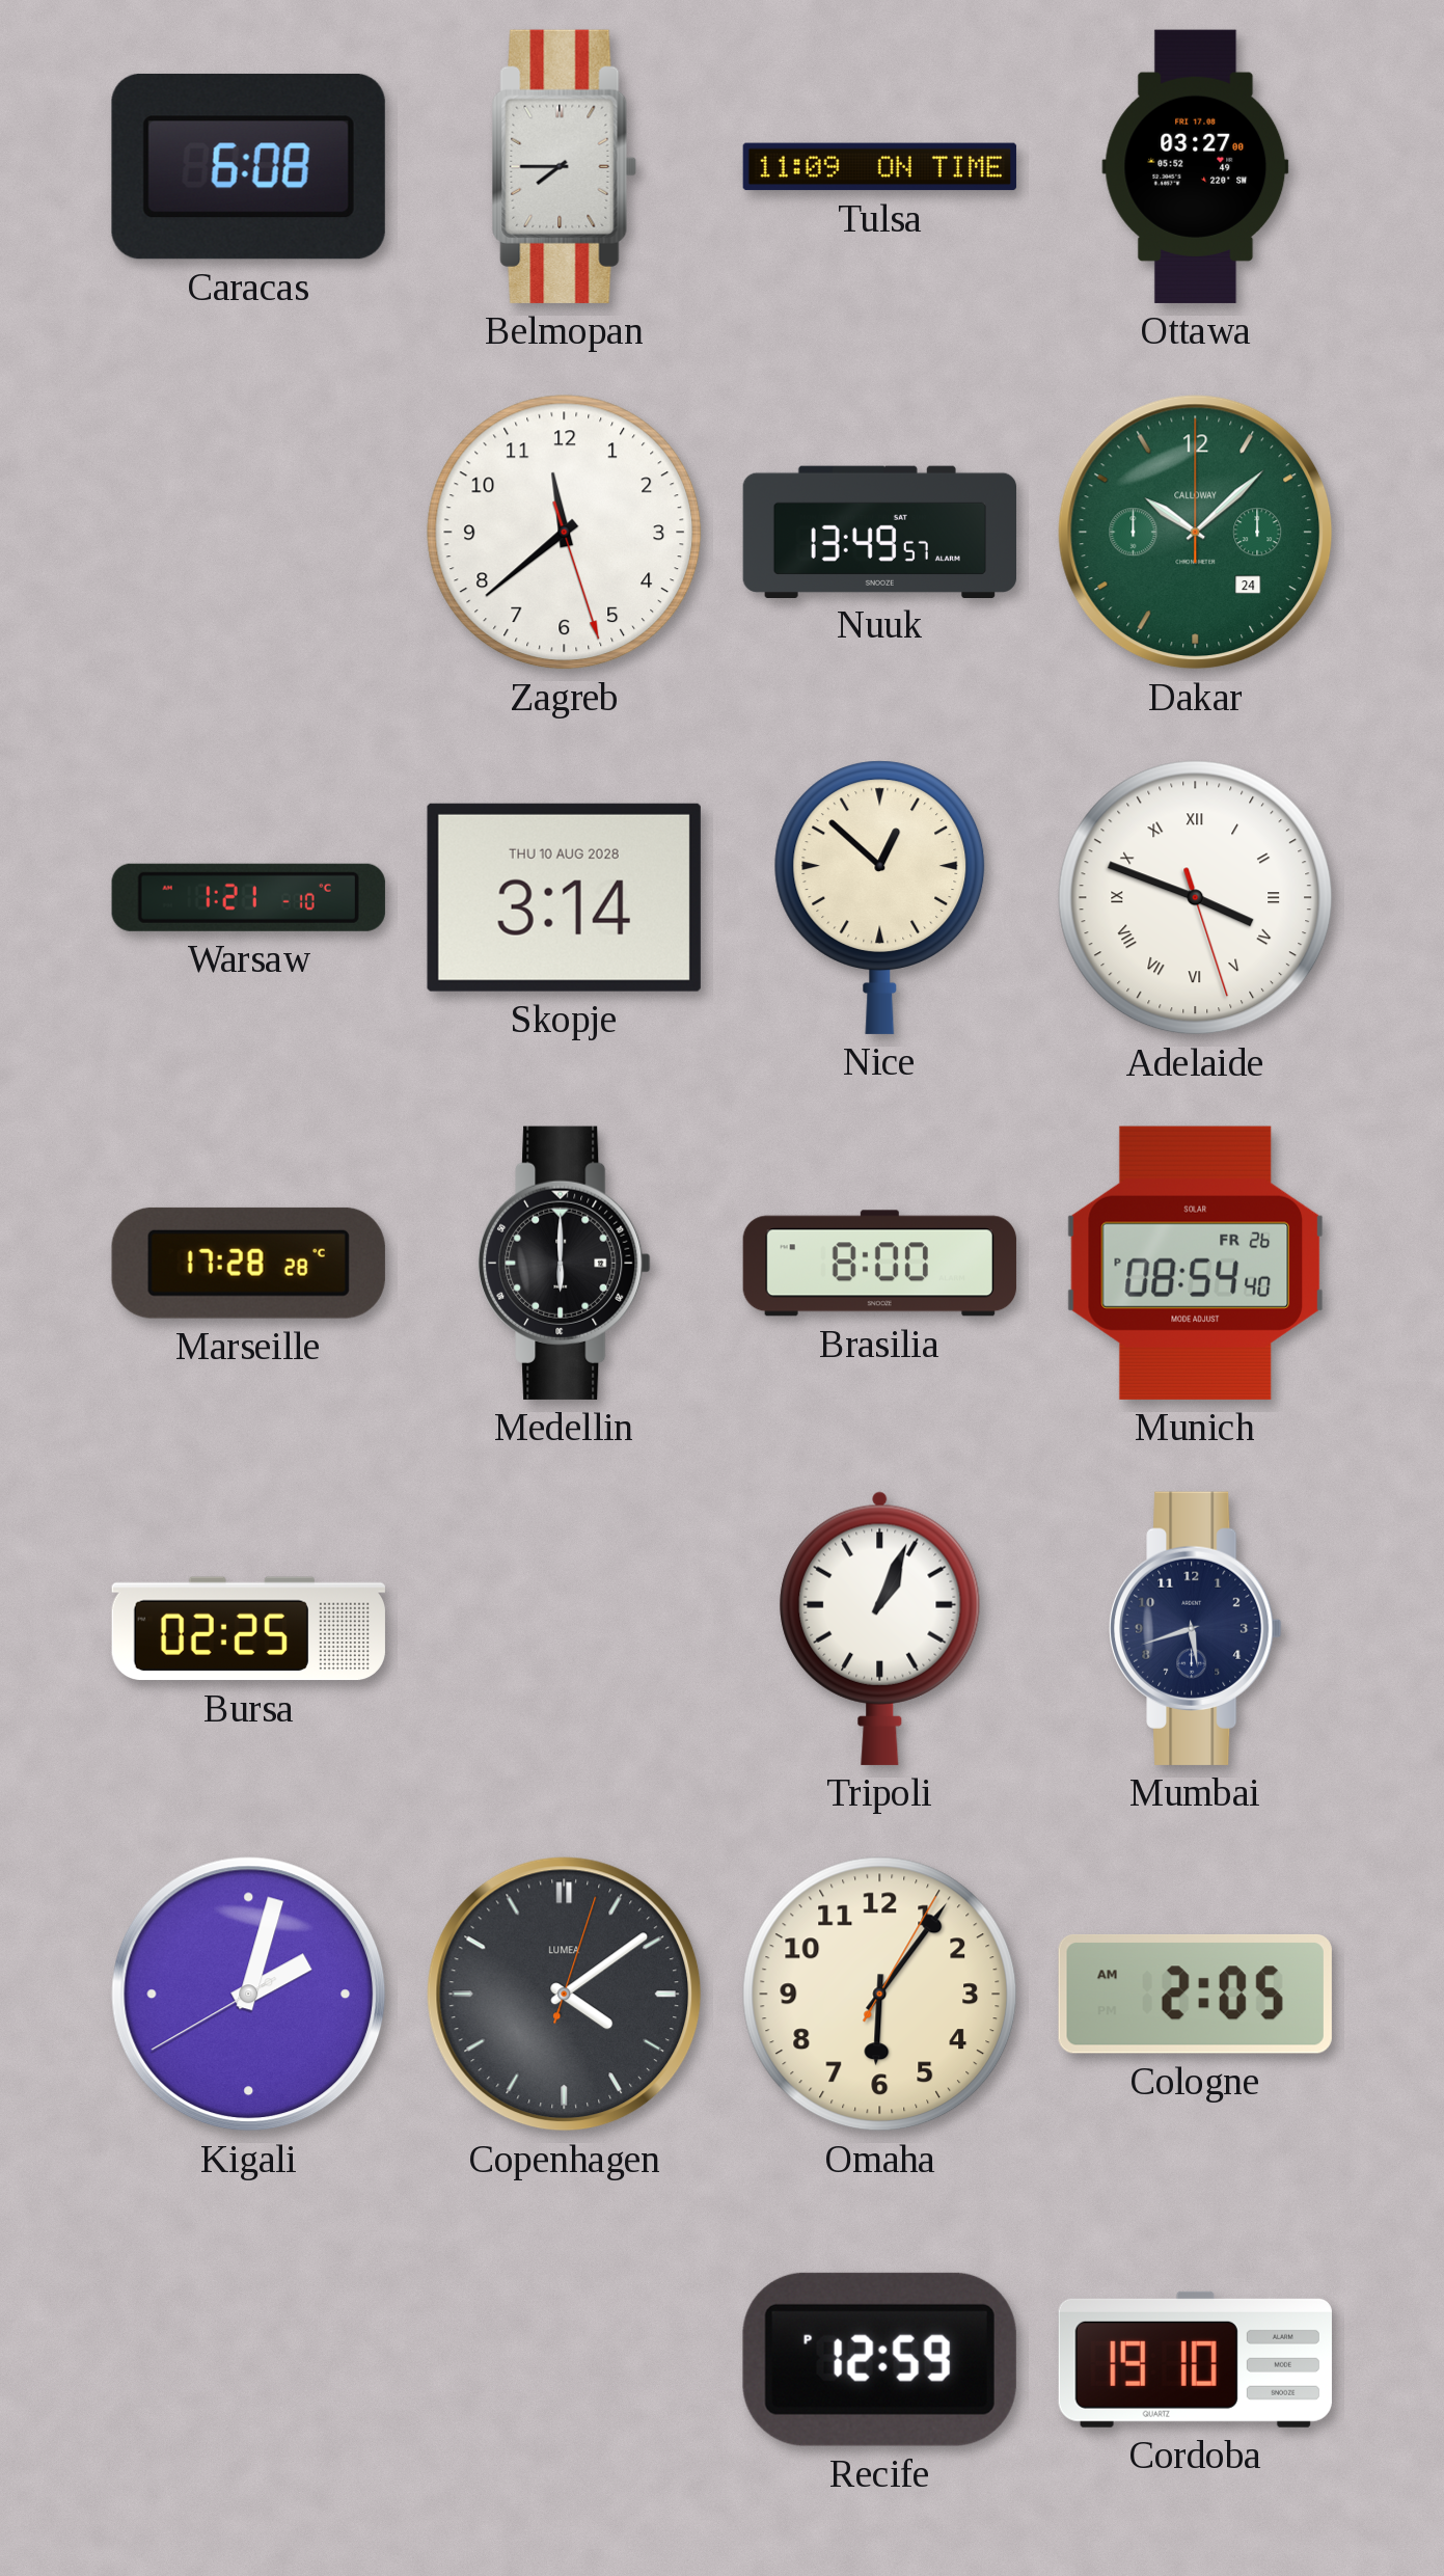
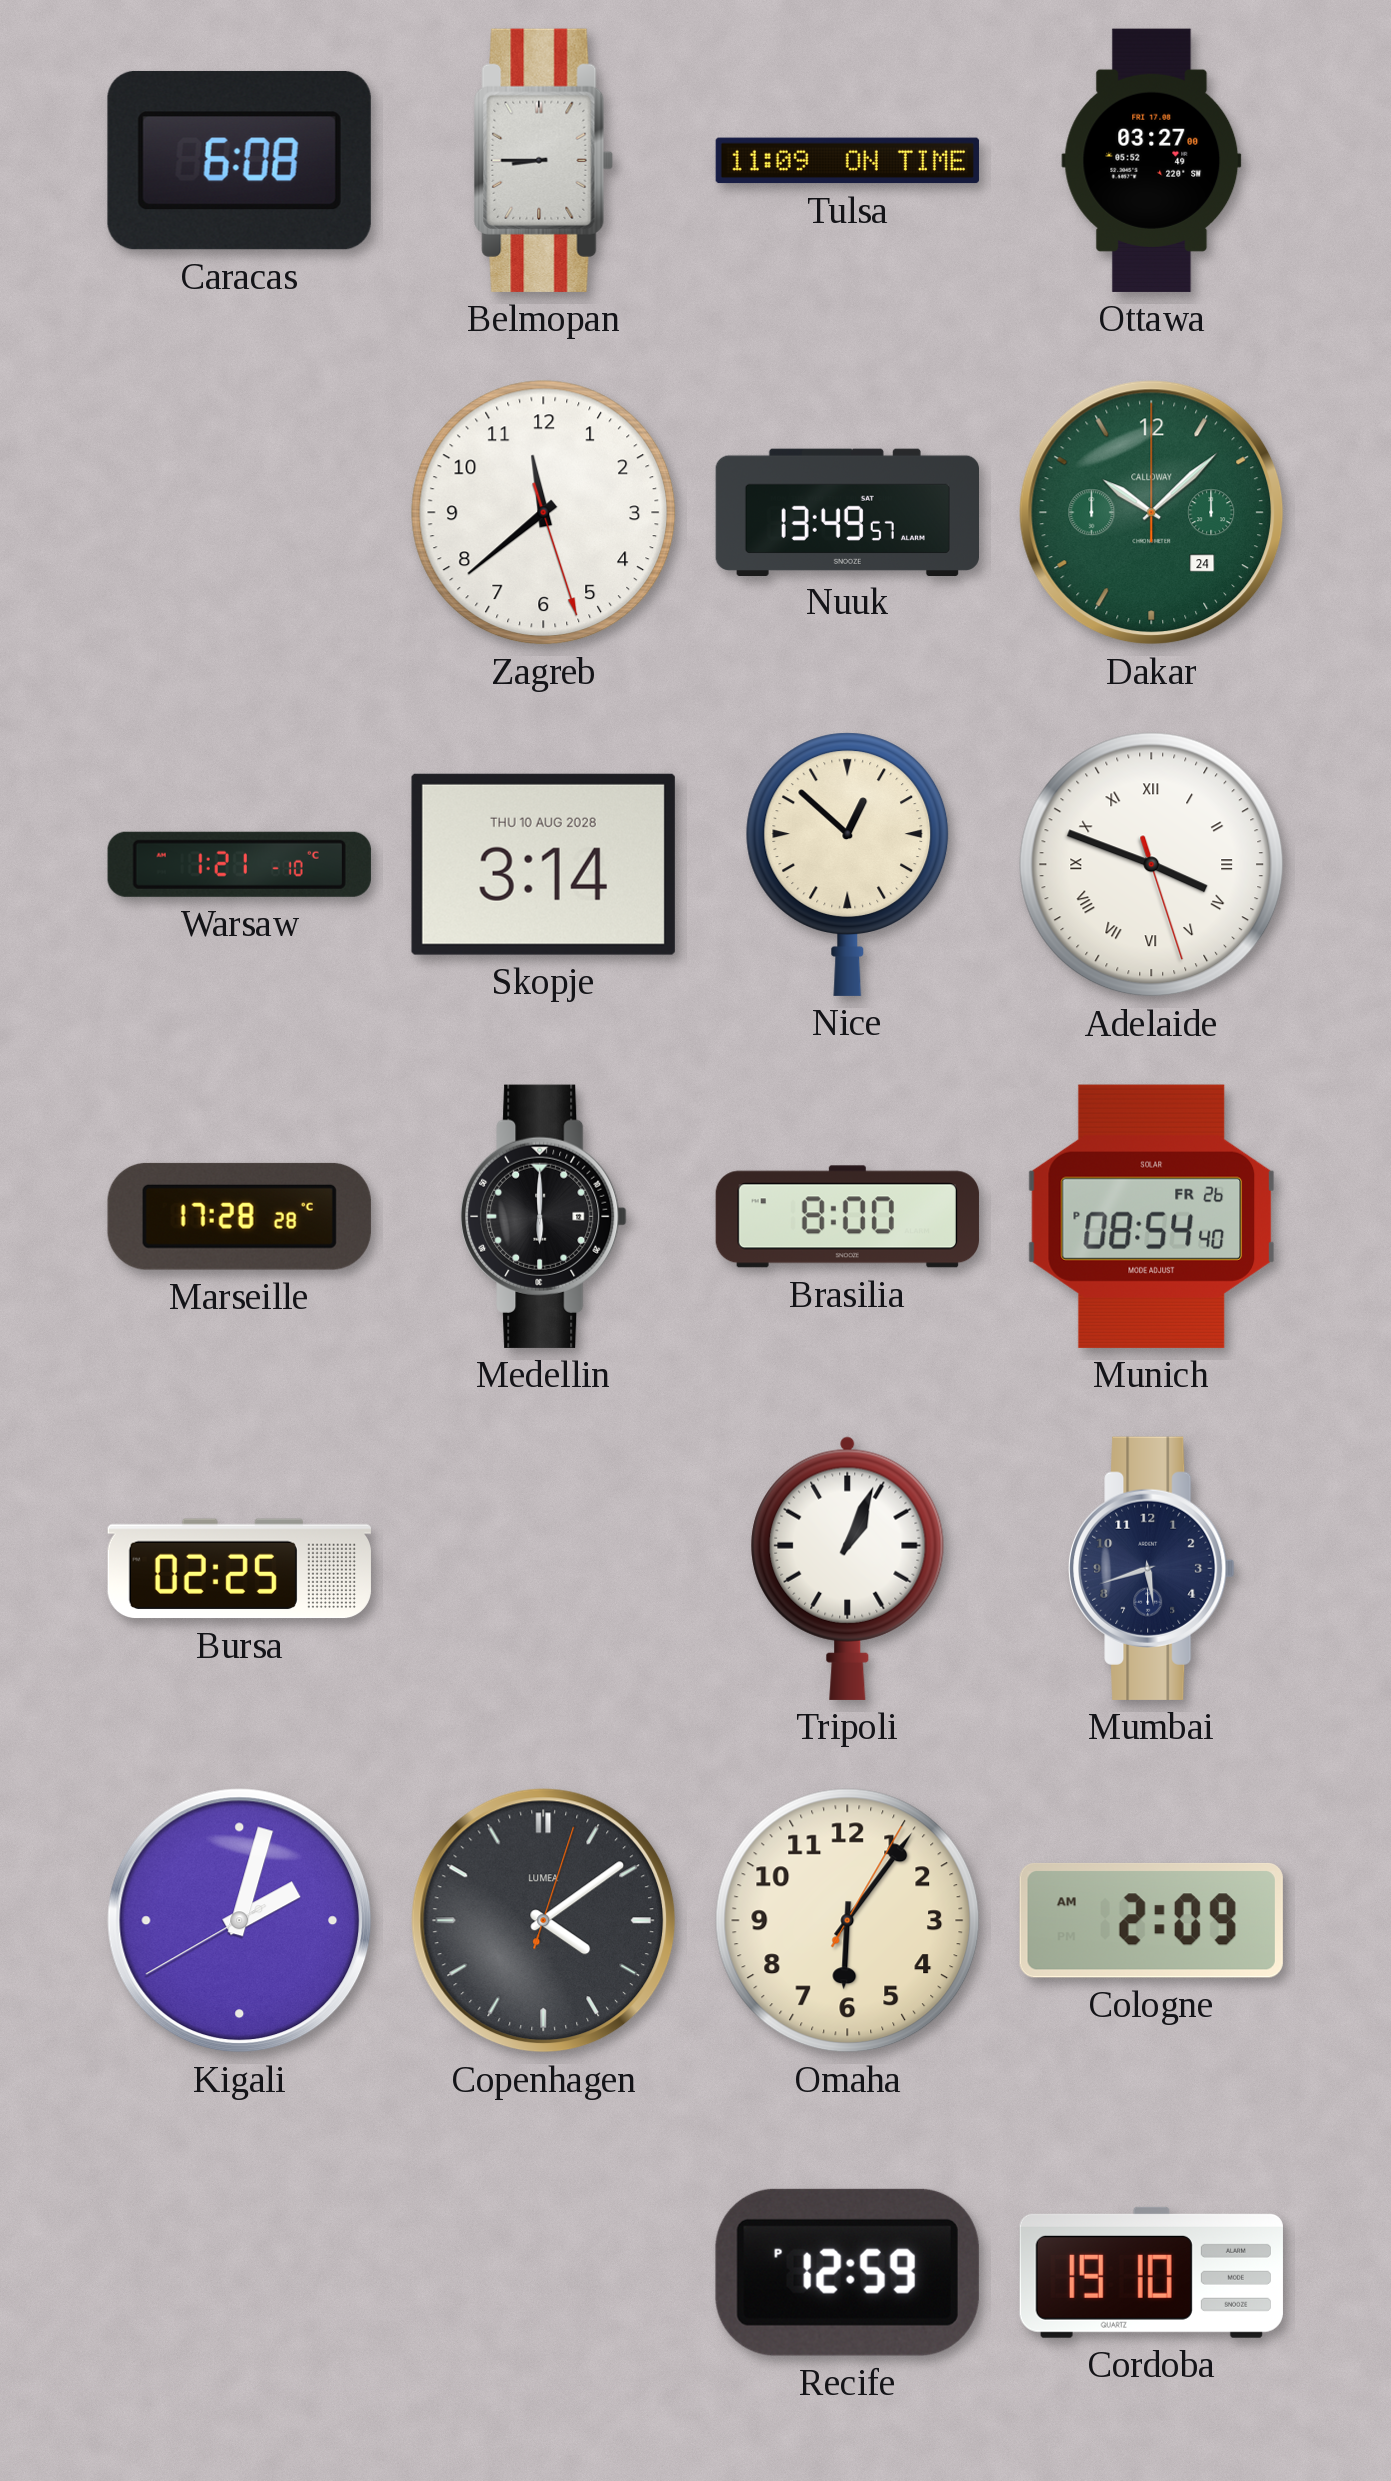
Belmopan: 7:45 -> 8:45 (543, 160)
Cologne: 2:05 -> 2:09 (1151, 1920)
